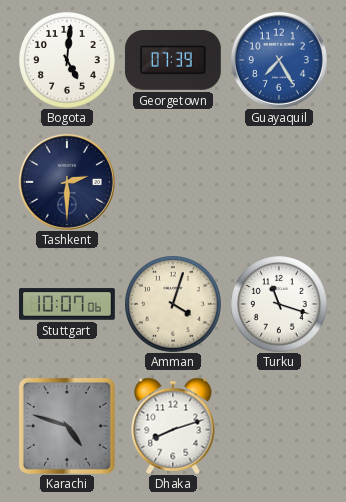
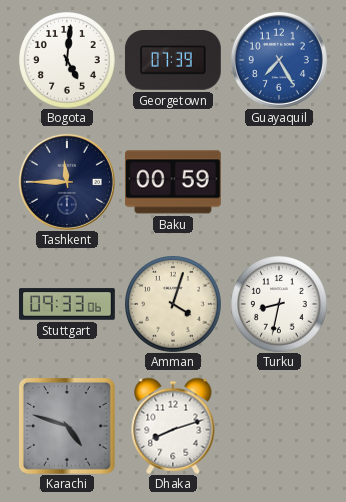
Tashkent: 2:30 -> 11:45 (67, 182)
Baku: none -> 00:59 (173, 182)
Stuttgart: 10:07 -> 09:33 (68, 304)
Turku: 11:18 -> 8:32 (279, 304)
